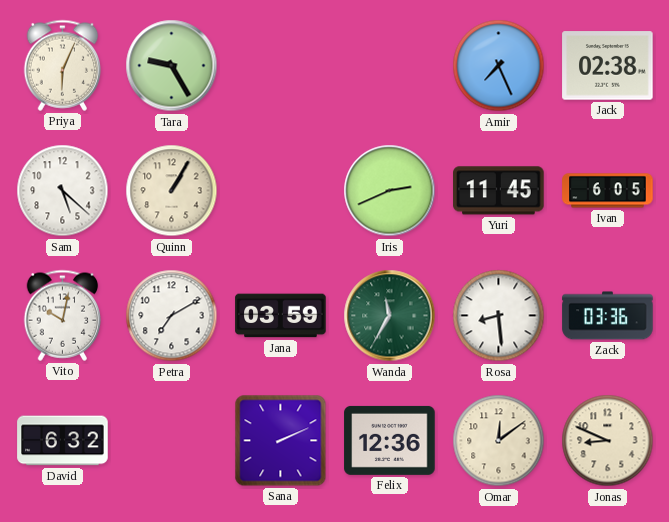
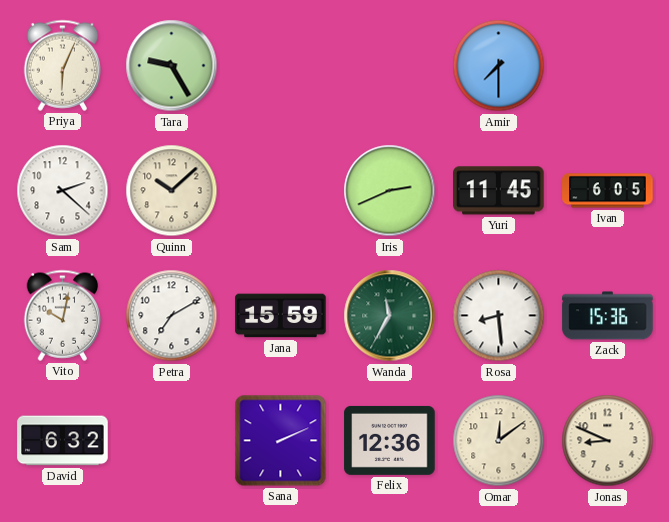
Amir: 7:26 -> 7:30 (499, 66)
Jack: 02:38 -> none (608, 66)
Sam: 5:22 -> 2:22 (63, 191)
Quinn: 1:05 -> 10:08 (172, 191)
Jana: 03:59 -> 15:59 (281, 316)
Zack: 03:36 -> 15:36 (608, 316)
